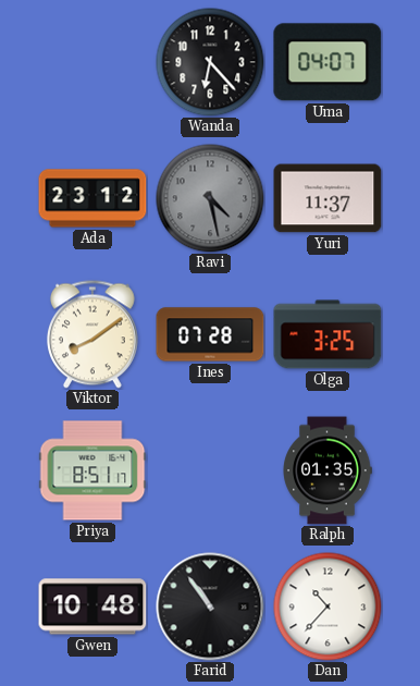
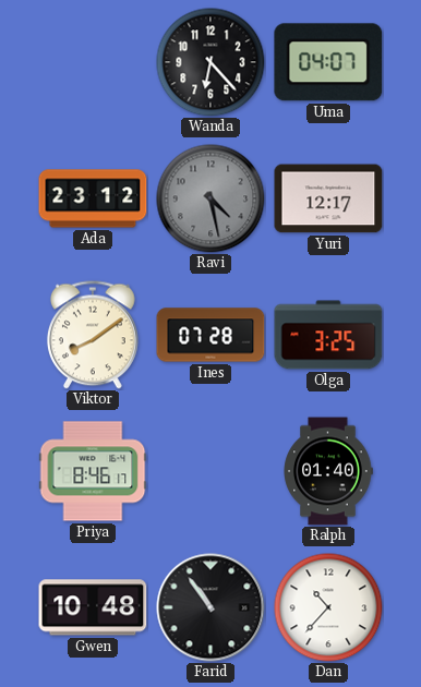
Yuri: 11:37 -> 12:17 (328, 198)
Priya: 8:51 -> 8:46 (93, 471)
Ralph: 01:35 -> 01:40 (328, 471)
